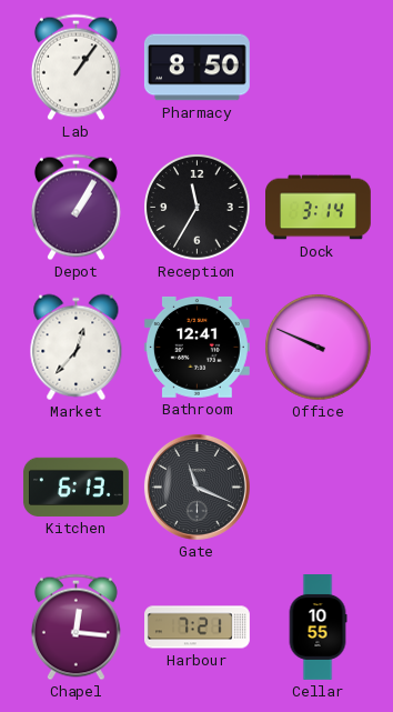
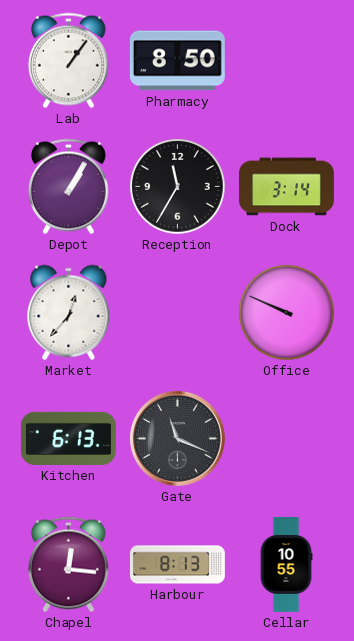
Bathroom: 12:41 -> none (196, 347)
Harbour: 7:21 -> 8:13 (178, 565)
